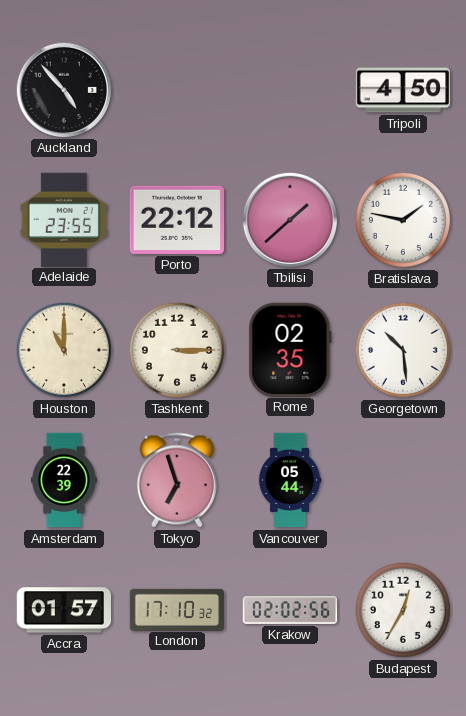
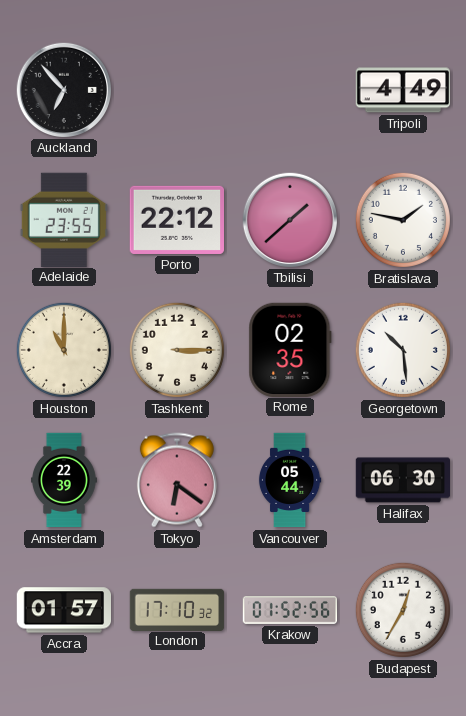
Auckland: 4:53 -> 6:53 (63, 89)
Tripoli: 4:50 -> 4:49 (403, 90)
Tokyo: 6:57 -> 6:21 (177, 480)
Halifax: none -> 06:30 (402, 480)
Krakow: 02:02 -> 01:52 (290, 611)
